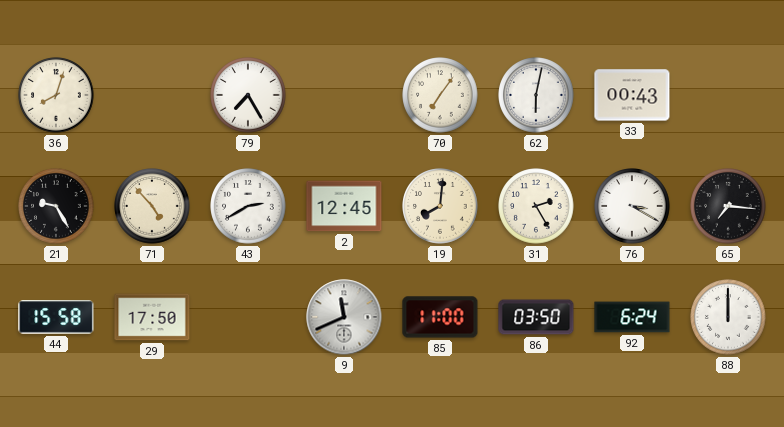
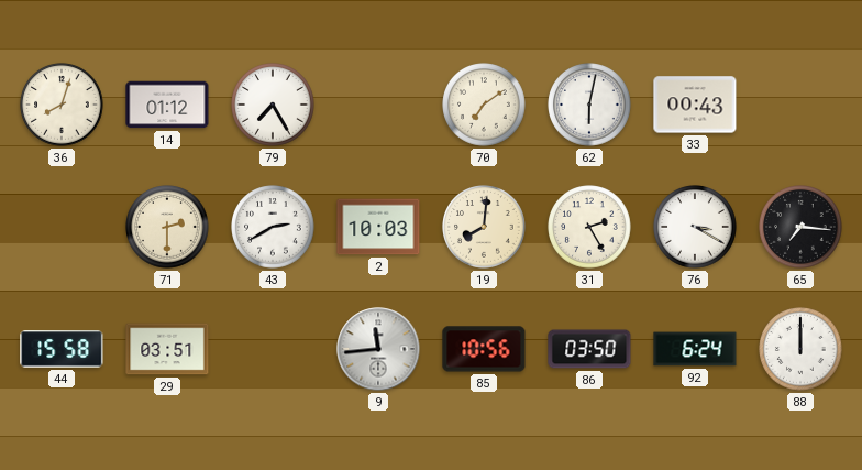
14: none -> 01:12 (167, 105)
70: 7:06 -> 7:09 (484, 105)
21: 9:25 -> none (56, 206)
71: 4:53 -> 2:30 (167, 227)
2: 12:45 -> 10:03 (378, 227)
29: 17:50 -> 03:51 (167, 349)
9: 11:41 -> 11:44 (378, 349)
85: 11:00 -> 10:56 (484, 349)
